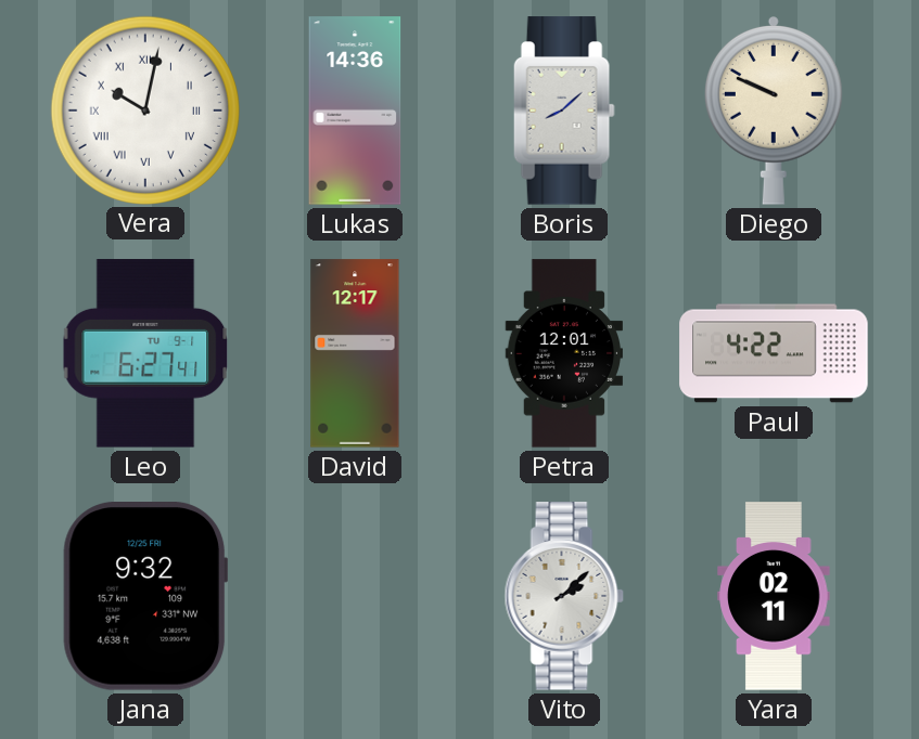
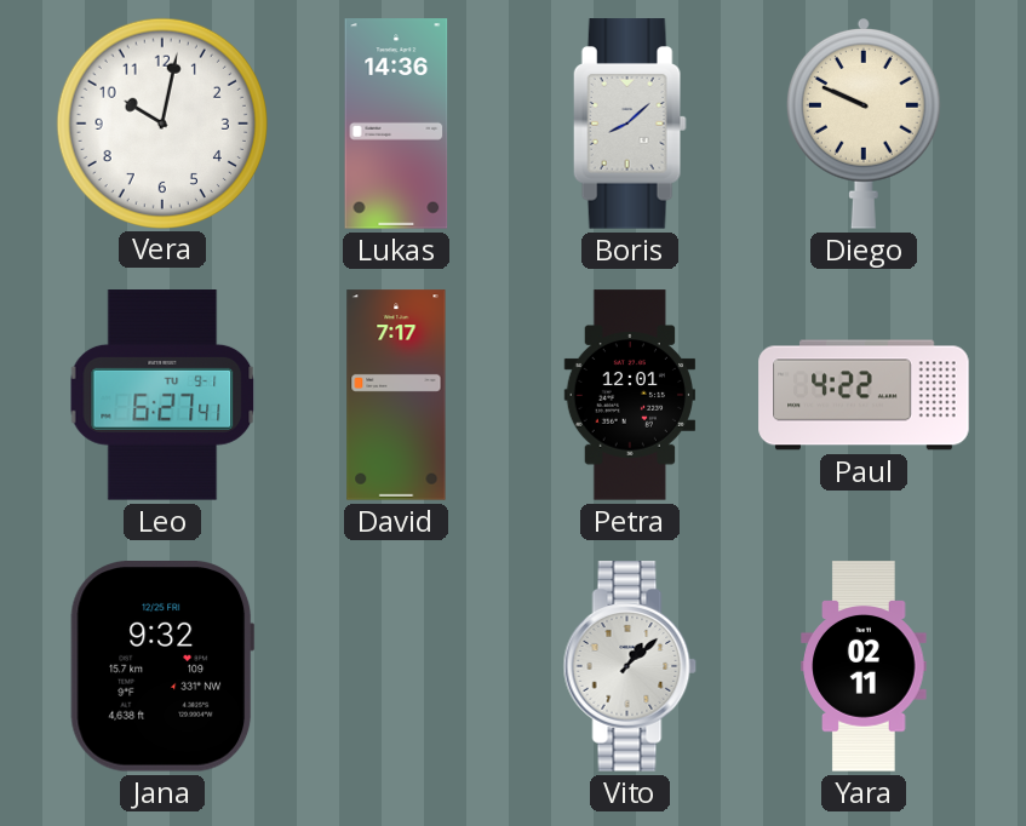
Vera numerals: Roman -> Arabic (161, 122)
David: 12:17 -> 7:17 (396, 395)
Vito: 2:08 -> 1:08 (630, 666)
